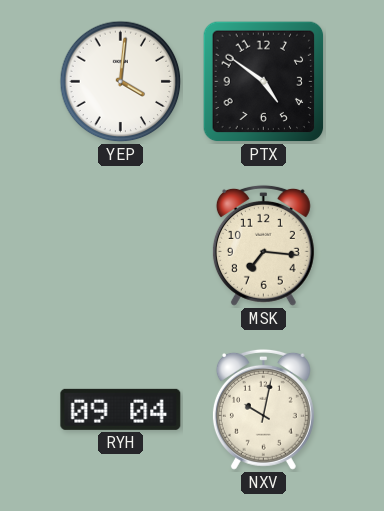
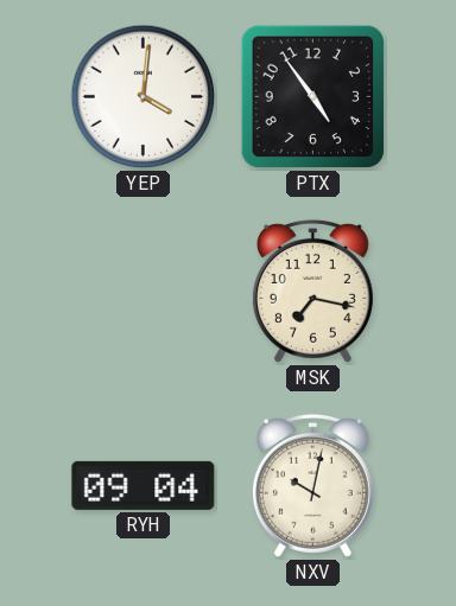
PTX: 4:51 -> 4:54 (313, 97)
MSK: 7:16 -> 7:17 (312, 291)
